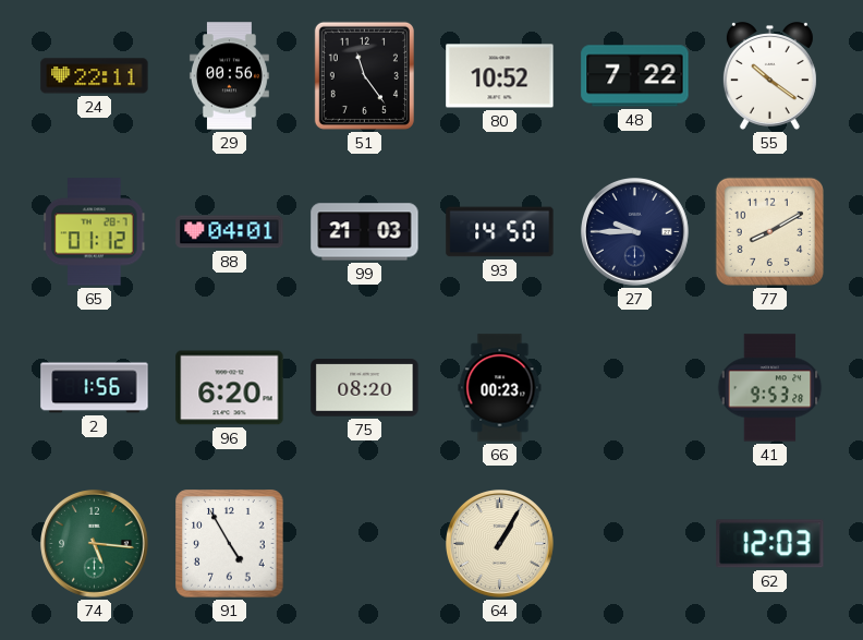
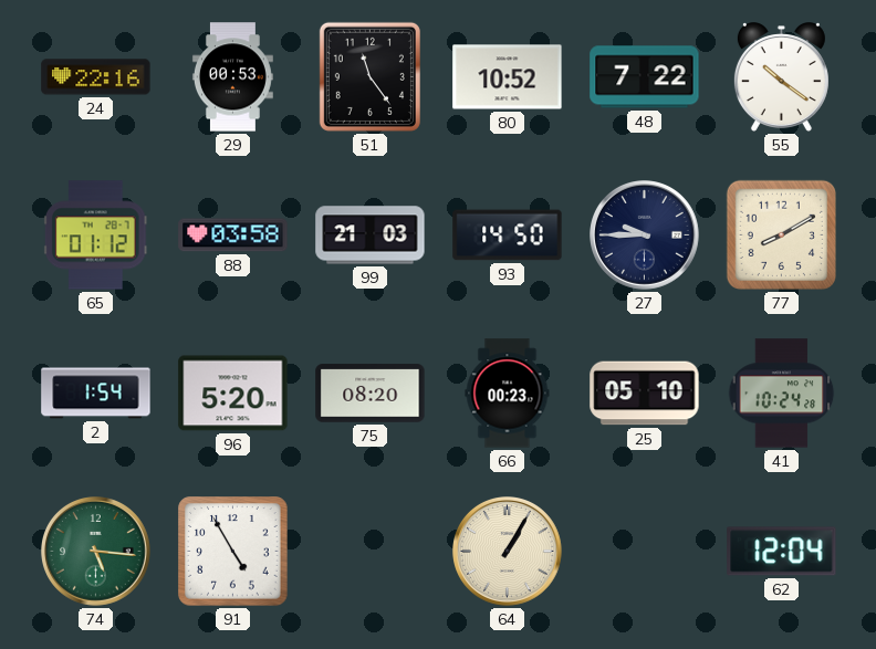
24: 22:11 -> 22:16 (96, 77)
29: 00:56 -> 00:53 (232, 77)
88: 04:01 -> 03:58 (233, 235)
2: 1:56 -> 1:54 (96, 394)
96: 6:20 -> 5:20 (233, 394)
25: none -> 05:10 (645, 394)
41: 9:53 -> 10:24 (782, 394)
62: 12:03 -> 12:04 (782, 552)
